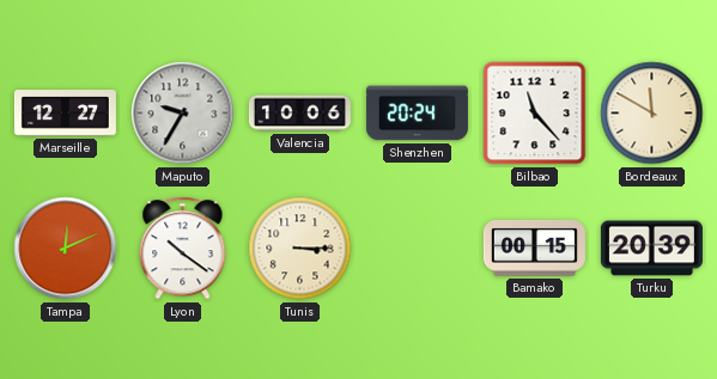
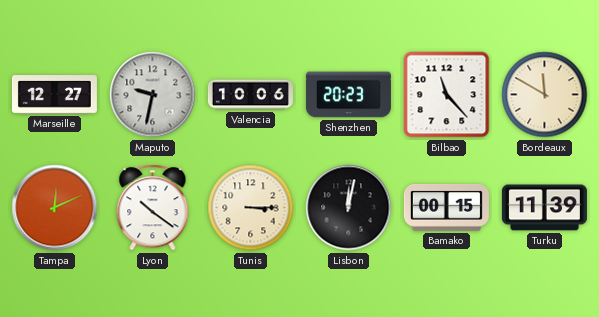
Maputo: 9:35 -> 9:32 (153, 95)
Shenzhen: 20:24 -> 20:23 (348, 95)
Lisbon: none -> 12:02 (349, 208)
Turku: 20:39 -> 11:39 (544, 208)
